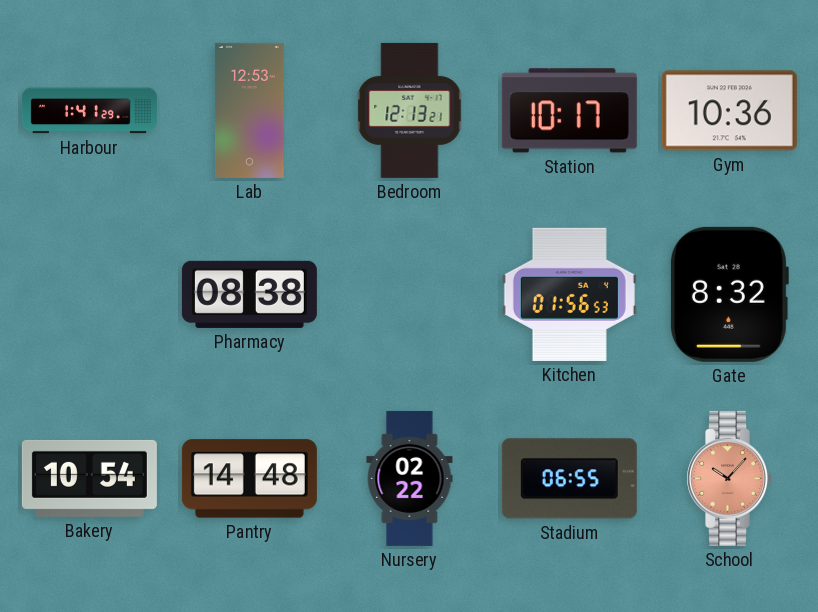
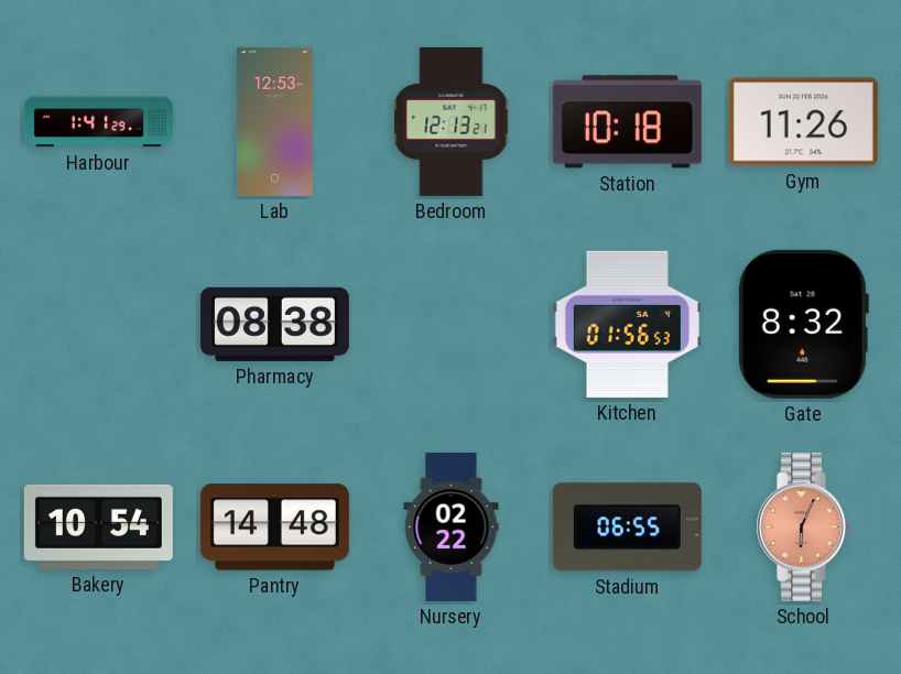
Station: 10:17 -> 10:18 (627, 122)
Gym: 10:36 -> 11:26 (803, 122)
School: 10:07 -> 6:04 (803, 526)
